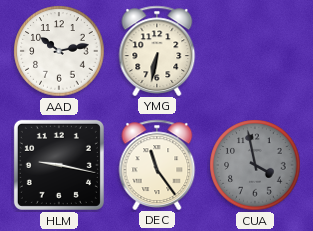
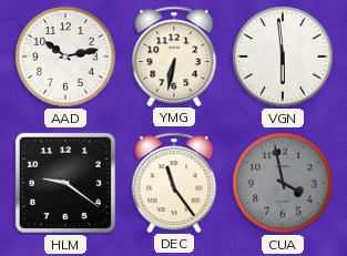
VGN: none -> 5:59 (283, 57)
HLM: 9:17 -> 9:21 (65, 183)
